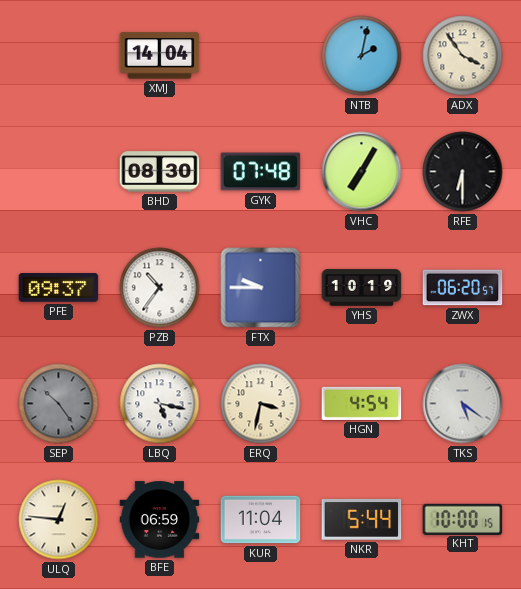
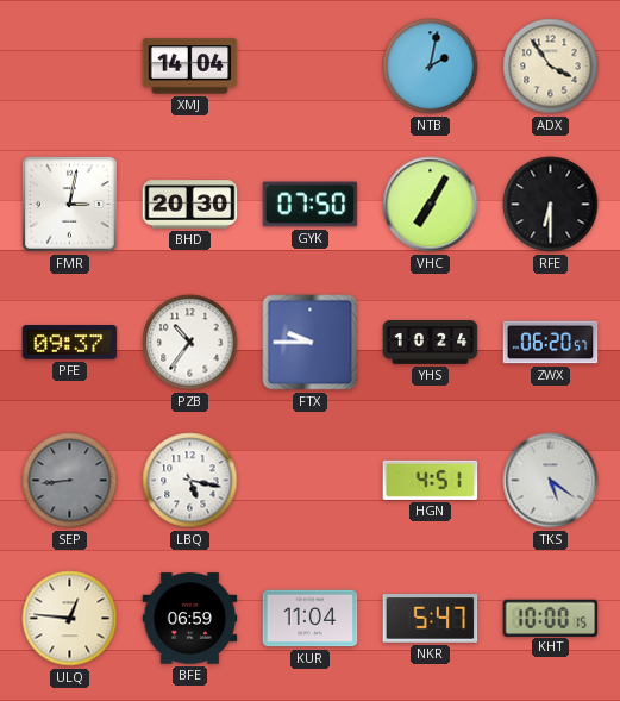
FMR: none -> 3:02 (70, 205)
BHD: 08:30 -> 20:30 (190, 205)
GYK: 07:48 -> 07:50 (311, 205)
YHS: 10:19 -> 10:24 (431, 343)
SEP: 10:24 -> 8:44 (70, 481)
ERQ: 3:32 -> none (261, 404)
HGN: 4:54 -> 4:51 (431, 480)
NKR: 5:44 -> 5:47 (431, 619)
